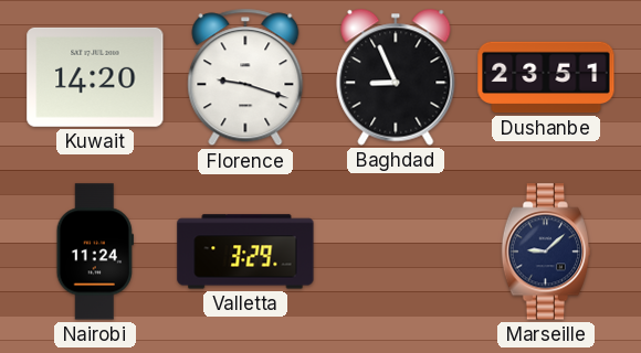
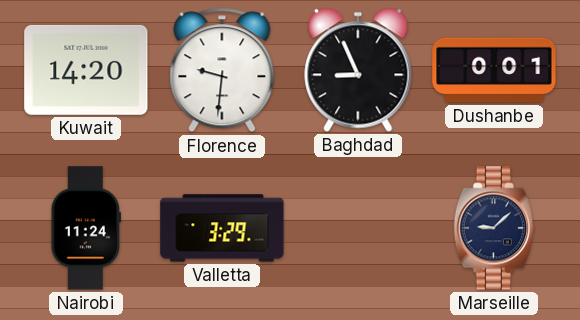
Florence: 9:18 -> 9:31 (222, 70)
Dushanbe: 23:51 -> 0:01 (494, 70)
